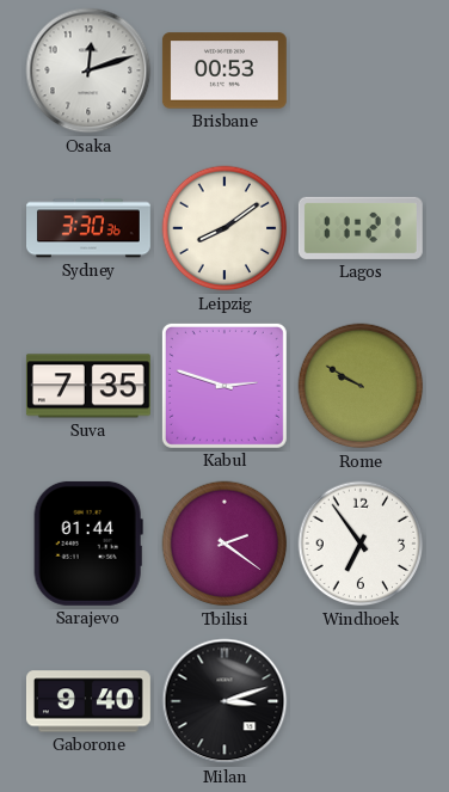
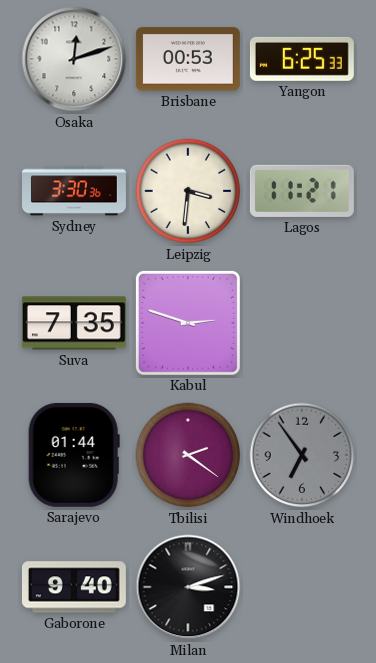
Yangon: none -> 6:25 (302, 59)
Leipzig: 8:09 -> 3:31 (188, 191)
Rome: 9:50 -> none (361, 386)
Windhoek dial: white -> grey (302, 455)
